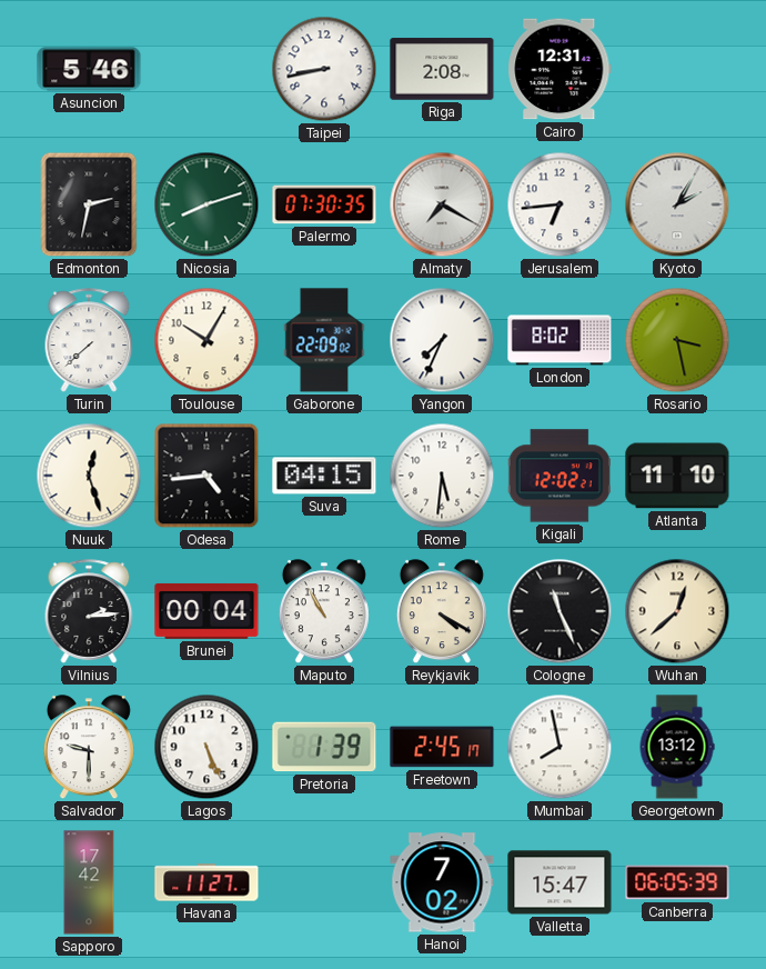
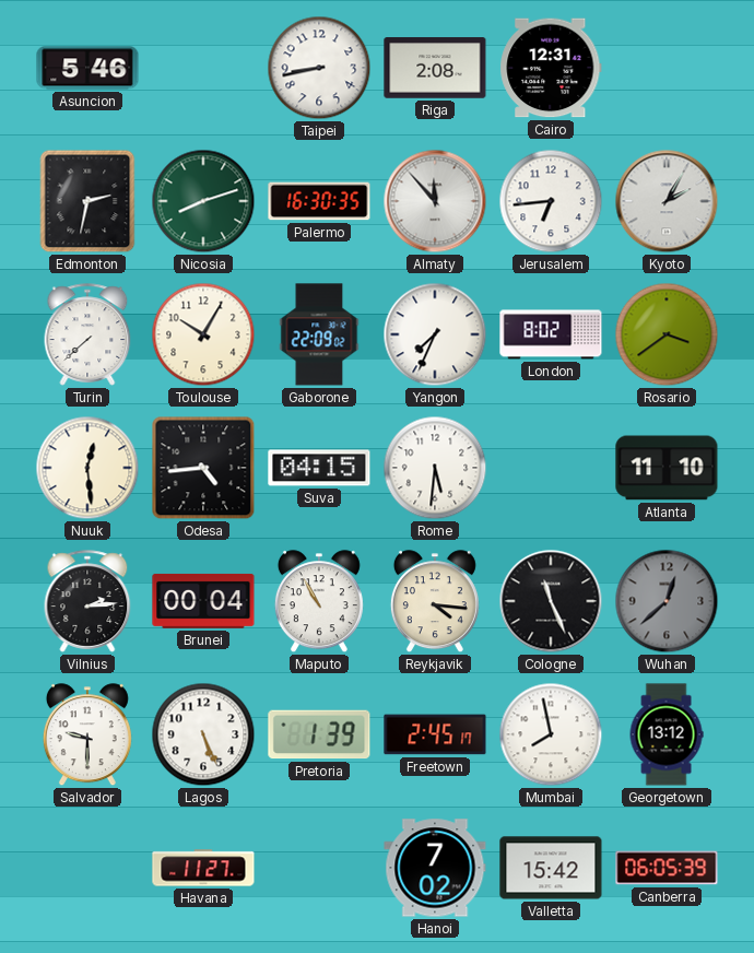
Palermo: 07:30 -> 16:30 (319, 201)
Almaty: 7:20 -> 11:53 (435, 201)
Rosario: 3:28 -> 3:39 (667, 334)
Nuuk: 12:27 -> 12:29 (87, 468)
Kigali: 12:02 -> none (560, 476)
Reykjavik: 4:20 -> 4:16 (435, 602)
Wuhan dial: cream -> grey (667, 601)
Sapporo: 17:42 -> none (89, 882)
Valletta: 15:47 -> 15:42 (551, 868)
